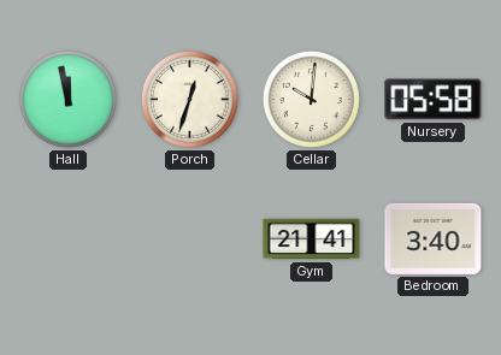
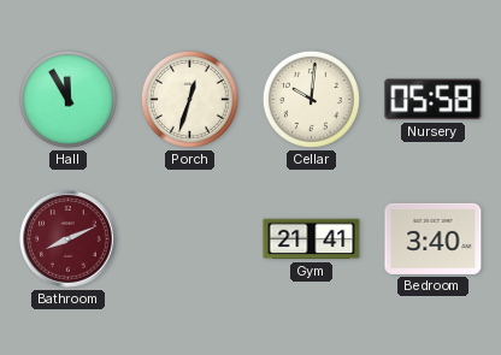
Hall: 11:58 -> 11:55 (67, 99)
Bathroom: none -> 8:11 (69, 239)
